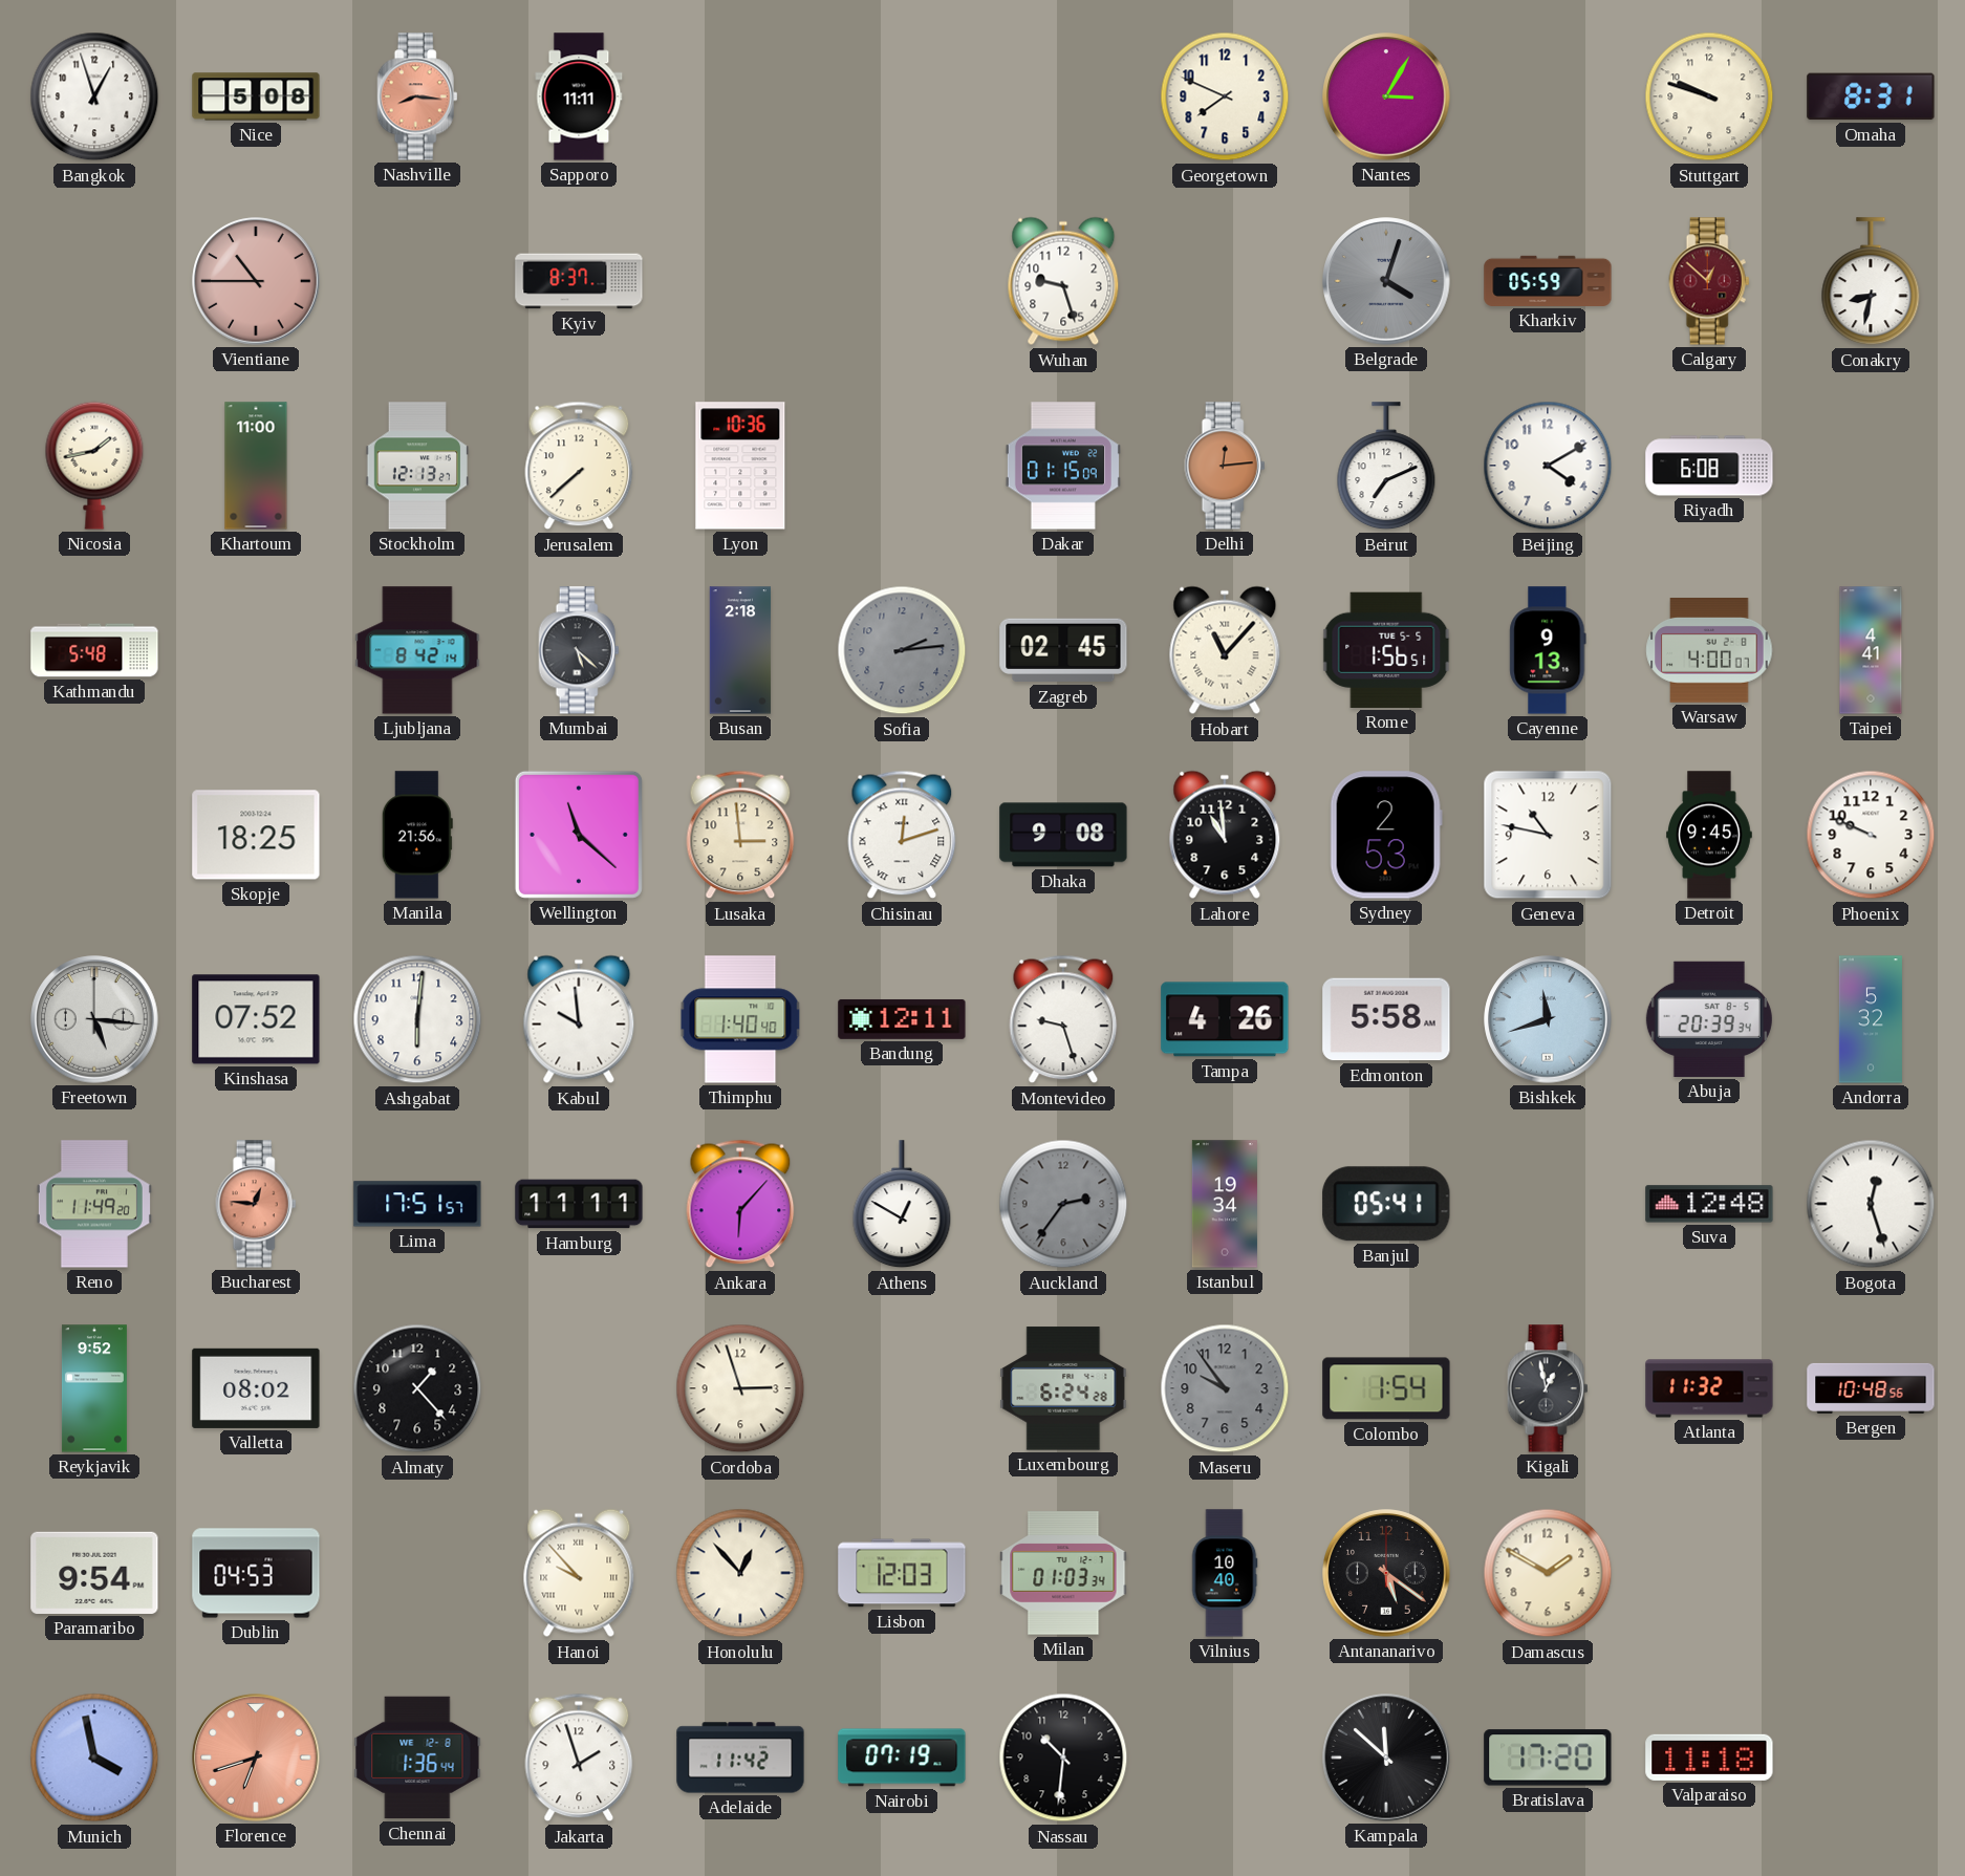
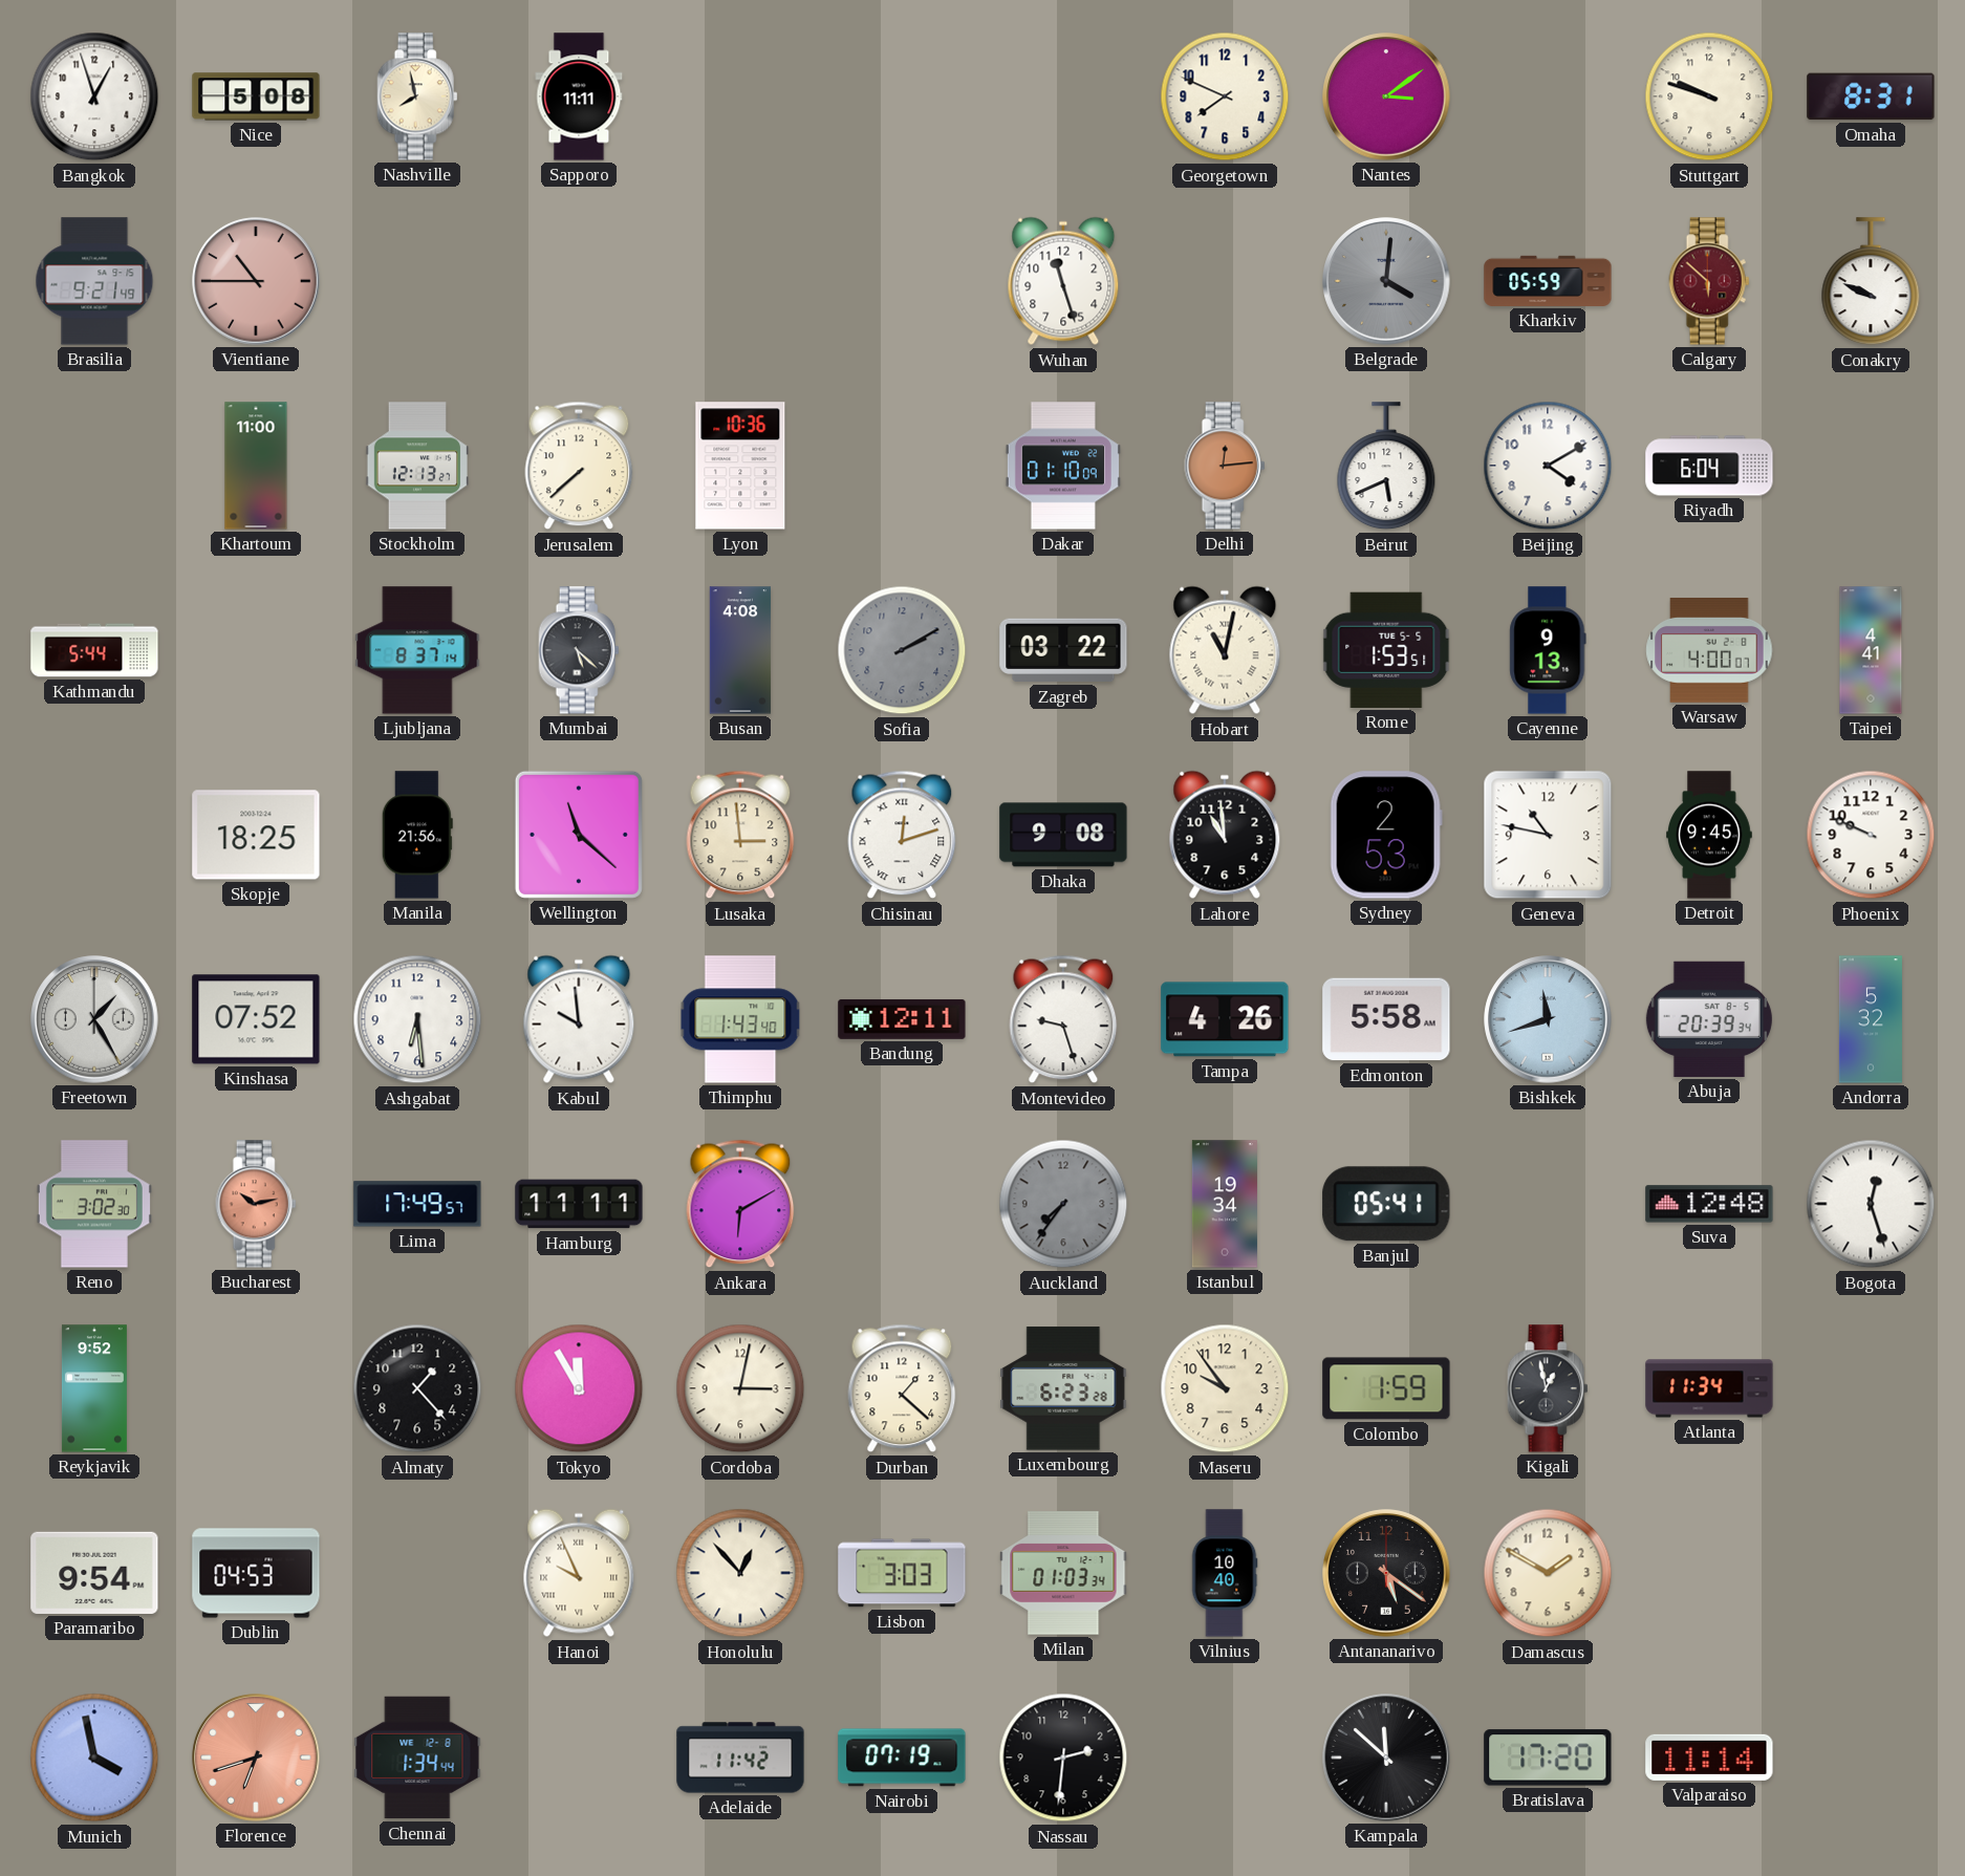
Nashville: 8:16 -> 7:58 (417, 96)
Nashville dial: salmon -> cream (417, 96)
Nantes: 3:05 -> 3:09 (1386, 96)
Brasilia: none -> 9:21 (94, 281)
Kyiv: 8:37 -> none (579, 281)
Wuhan: 9:27 -> 11:27 (1063, 281)
Belgrade: 4:03 -> 4:01 (1386, 281)
Calgary: 12:52 -> 5:52 (1709, 281)
Conakry: 8:32 -> 9:49 (1871, 282)
Nicosia: 1:43 -> none (94, 466)
Dakar: 01:15 -> 01:10 (1063, 466)
Beirut: 7:11 -> 5:41 (1386, 467)
Riyadh: 6:08 -> 6:04 (1709, 466)
Kathmandu: 5:48 -> 5:44 (94, 650)
Ljubljana: 8:42 -> 8:37 (417, 650)
Busan: 2:18 -> 4:08 (740, 650)
Sofia: 2:14 -> 2:10 (902, 650)
Zagreb: 02:45 -> 03:22 (1063, 650)
Hobart: 11:07 -> 11:02 (1225, 650)
Rome: 1:56 -> 1:53 (1386, 650)
Freetown: 5:16 -> 1:25 (94, 1019)
Ashgabat: 6:01 -> 6:29 (417, 1019)
Thimphu: 1:40 -> 1:43 (740, 1019)
Reno: 11:49 -> 3:02 (94, 1204)
Bucharest: 12:46 -> 10:13 (256, 1204)
Lima: 17:51 -> 17:49 (417, 1204)
Ankara: 6:07 -> 6:10 (740, 1204)
Athens: 12:50 -> none (902, 1205)
Auckland: 2:36 -> 7:36 (1063, 1204)
Valletta: 08:02 -> none (256, 1388)
Tokyo: none -> 11:55 (579, 1388)
Cordoba: 2:57 -> 3:02 (740, 1388)
Durban: none -> 1:22 (902, 1388)
Luxembourg: 6:24 -> 6:23 (1063, 1388)
Maseru dial: grey -> cream (1225, 1388)
Colombo: 1:54 -> 1:59 (1386, 1388)
Atlanta: 11:32 -> 11:34 (1709, 1388)
Bergen: 10:48 -> none (1871, 1388)
Hanoi: 9:53 -> 9:56 (579, 1573)
Lisbon: 12:03 -> 3:03 (902, 1573)
Chennai: 1:36 -> 1:34 (417, 1758)
Jakarta: 1:57 -> none (579, 1758)
Nassau: 10:31 -> 2:31 (1063, 1758)
Valparaiso: 11:18 -> 11:14 (1709, 1758)
